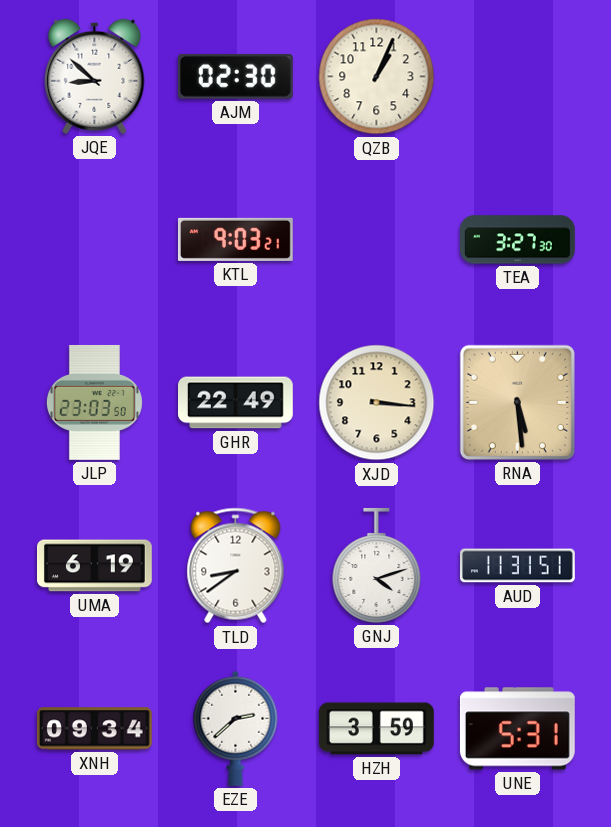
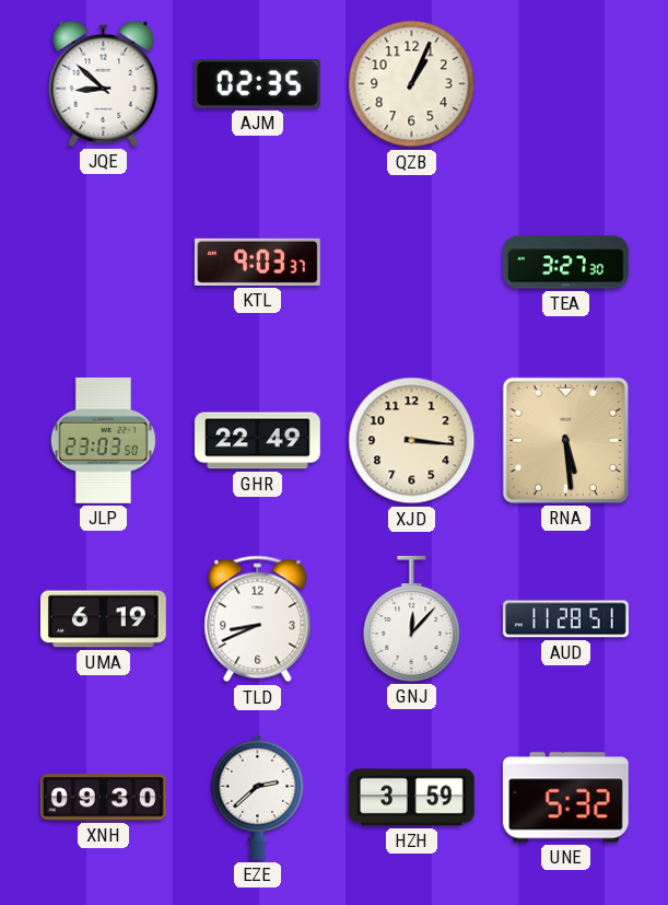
AJM: 02:30 -> 02:35 (257, 83)
KTL: 9:03:21 -> 9:03:37 (257, 262)
TLD: 8:39 -> 8:41 (258, 619)
GNJ: 4:12 -> 12:07 (412, 618)
AUD: 11:31 -> 11:28 (566, 619)
XNH: 09:34 -> 09:30 (103, 798)
UNE: 5:31 -> 5:32 (565, 798)
